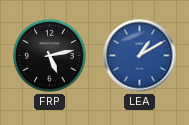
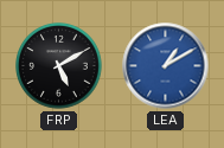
FRP: 5:13 -> 5:10 (59, 66)
